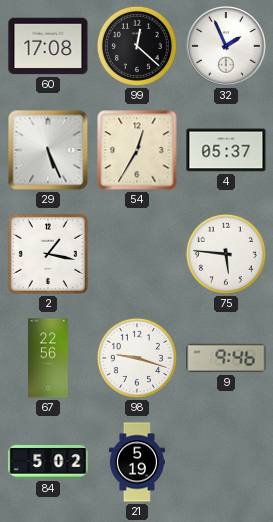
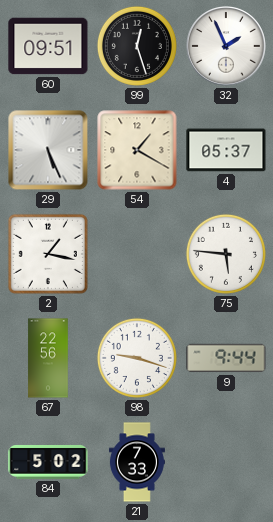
60: 17:08 -> 09:51 (48, 46)
99: 12:22 -> 12:27 (137, 46)
54: 12:35 -> 1:20 (137, 150)
9: 9:46 -> 9:44 (226, 358)
21: 5:19 -> 7:33 (137, 462)
